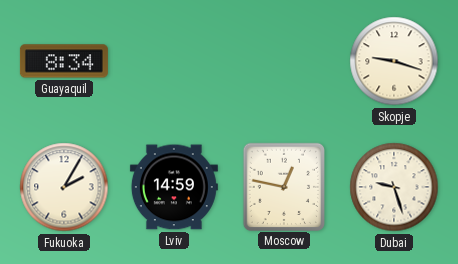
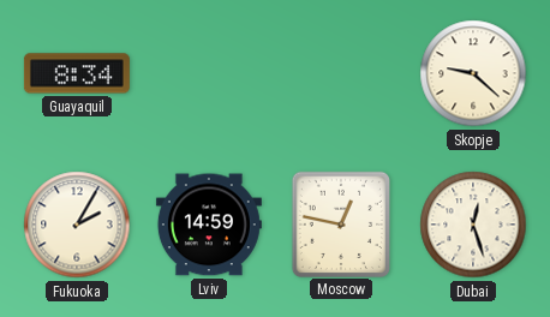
Skopje: 9:18 -> 9:22 (473, 73)
Dubai: 9:27 -> 12:27 (473, 225)
